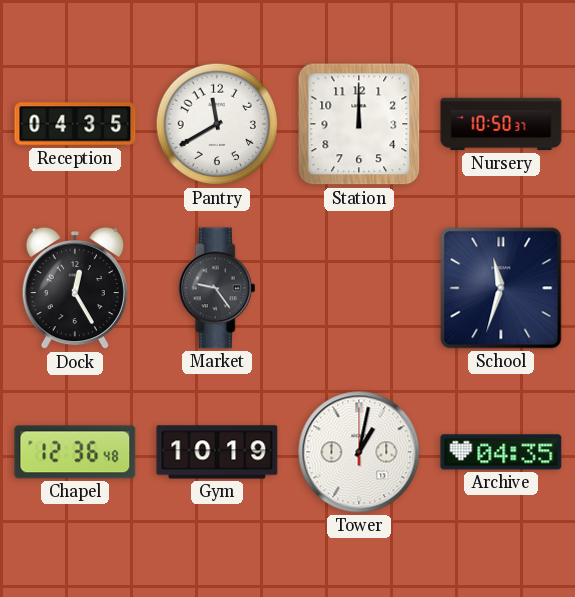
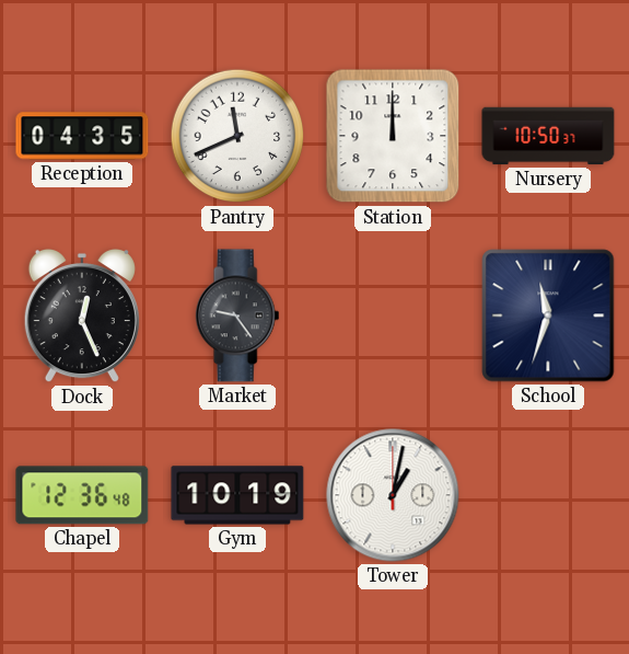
Pantry: 11:40 -> 11:41 (237, 136)
Dock: 12:25 -> 12:26 (82, 315)
Archive: 04:35 -> none (501, 452)
